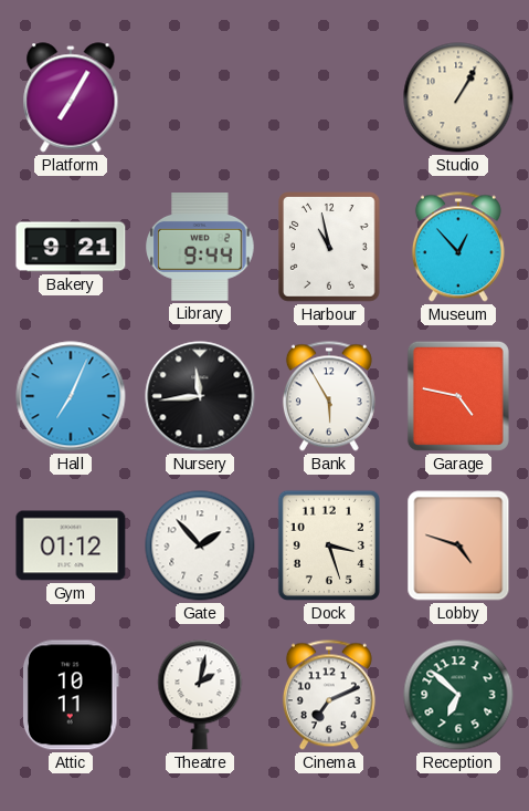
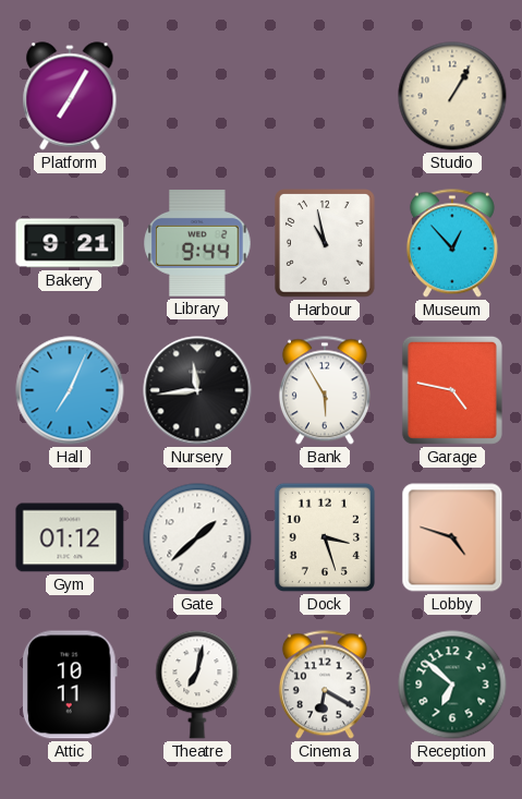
Gate: 1:53 -> 1:38 (197, 537)
Theatre: 2:02 -> 7:02 (197, 685)
Cinema: 7:11 -> 6:20 (325, 685)
